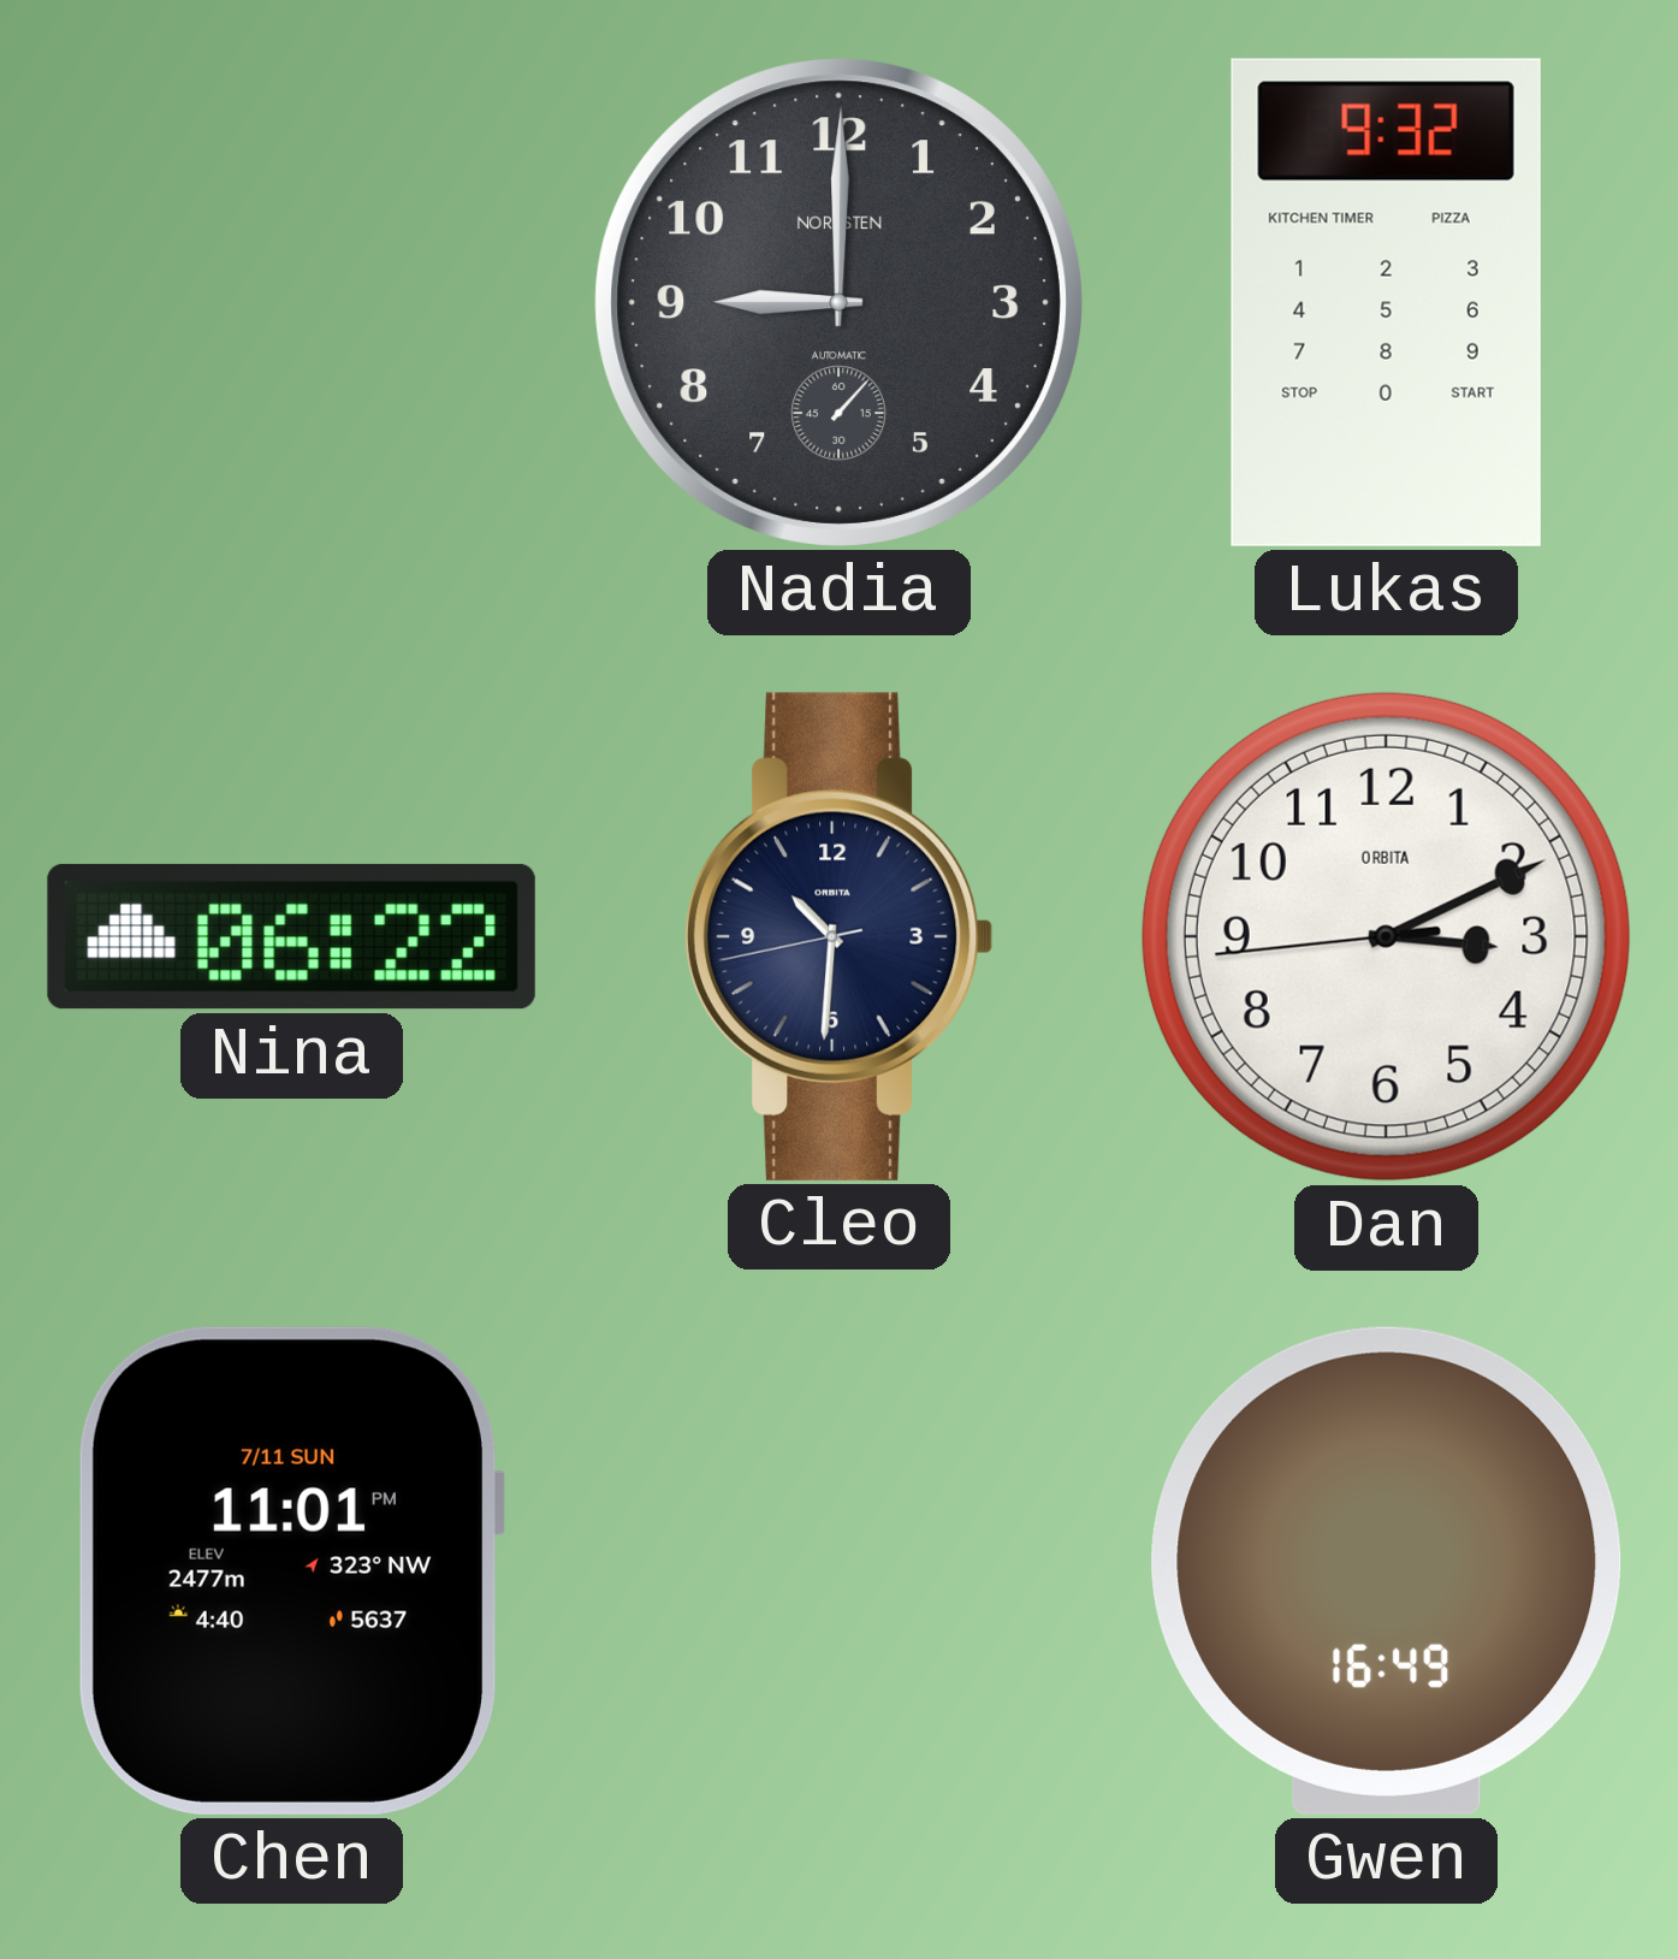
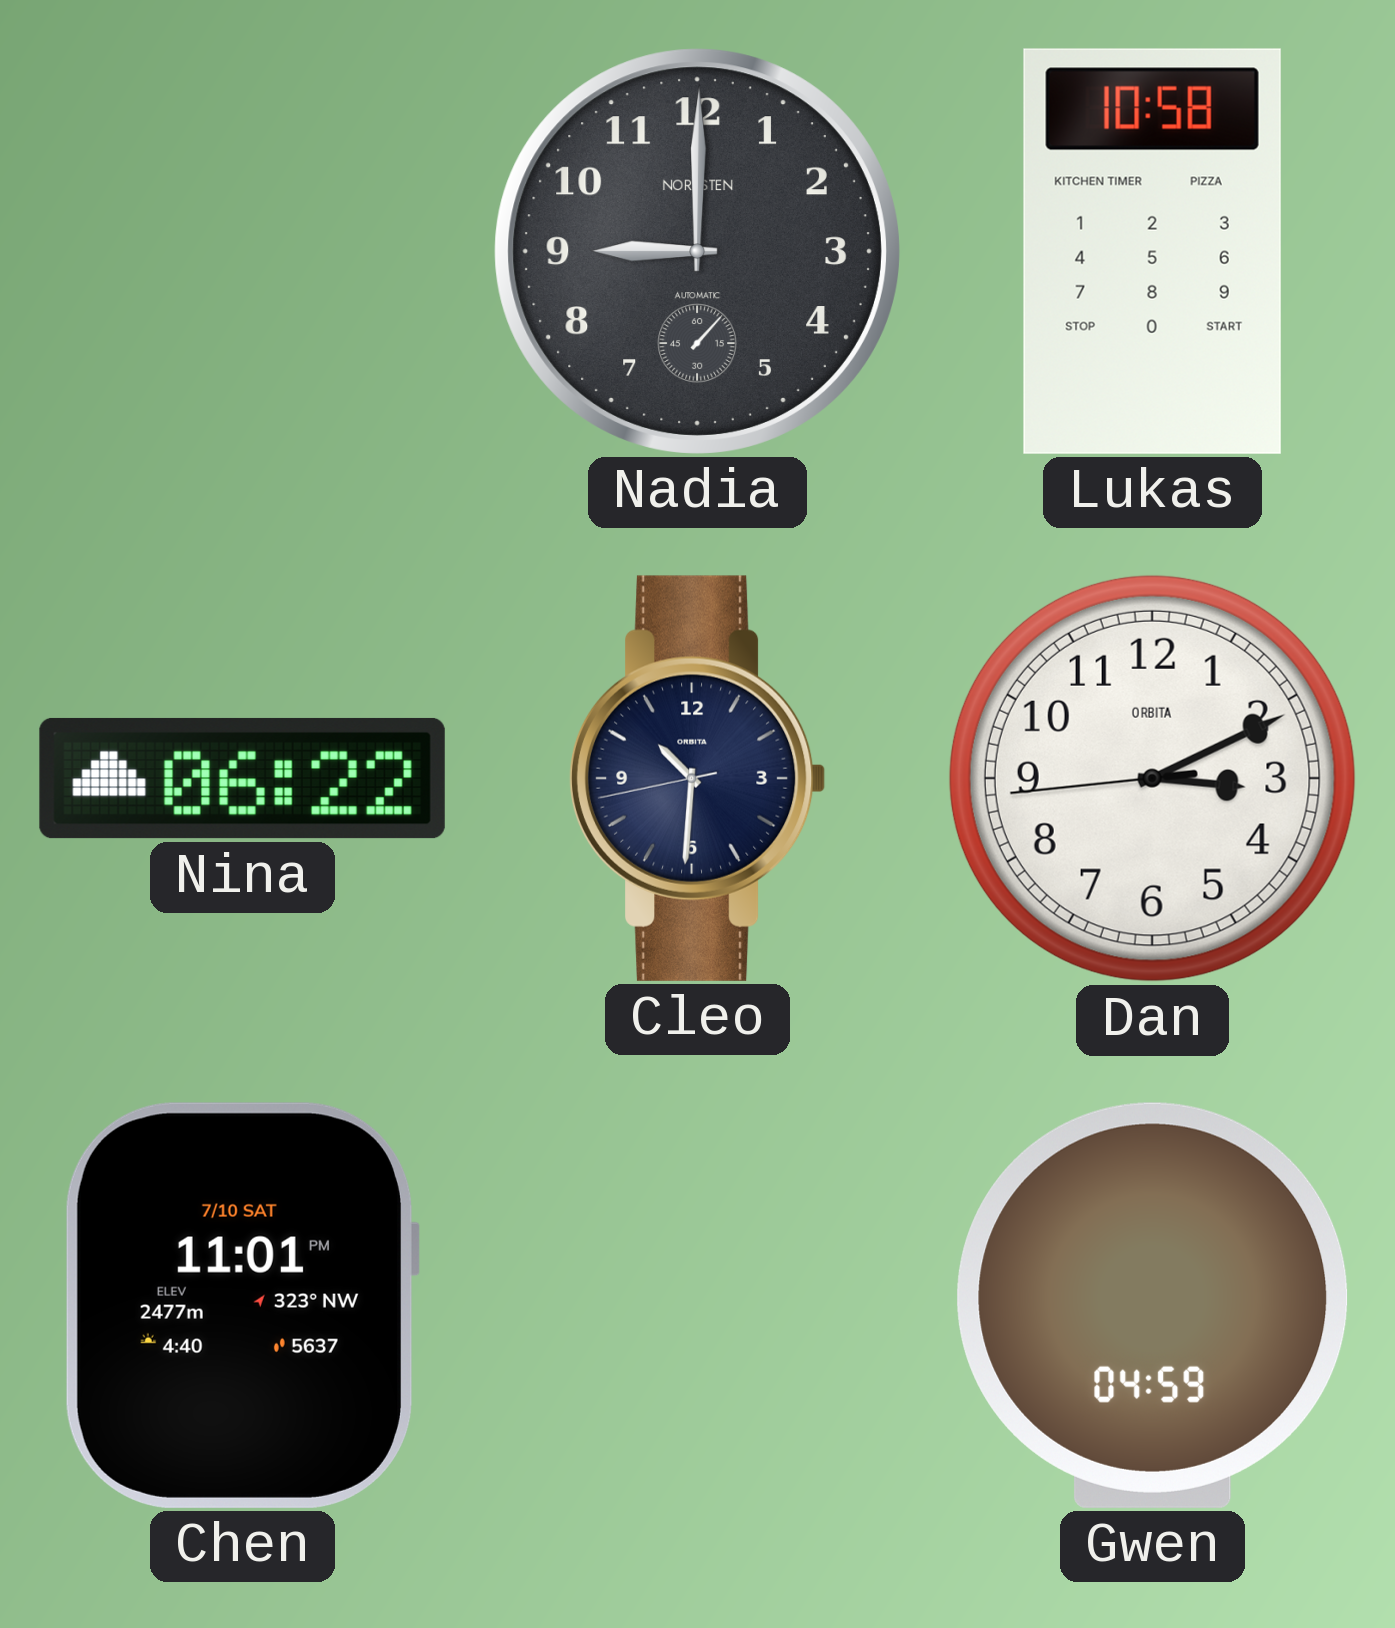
Lukas: 9:32 -> 10:58 (1152, 251)
Chen date: 7/11 SUN -> 7/10 SAT (242, 1305)
Gwen: 16:49 -> 04:59 (1153, 1305)
